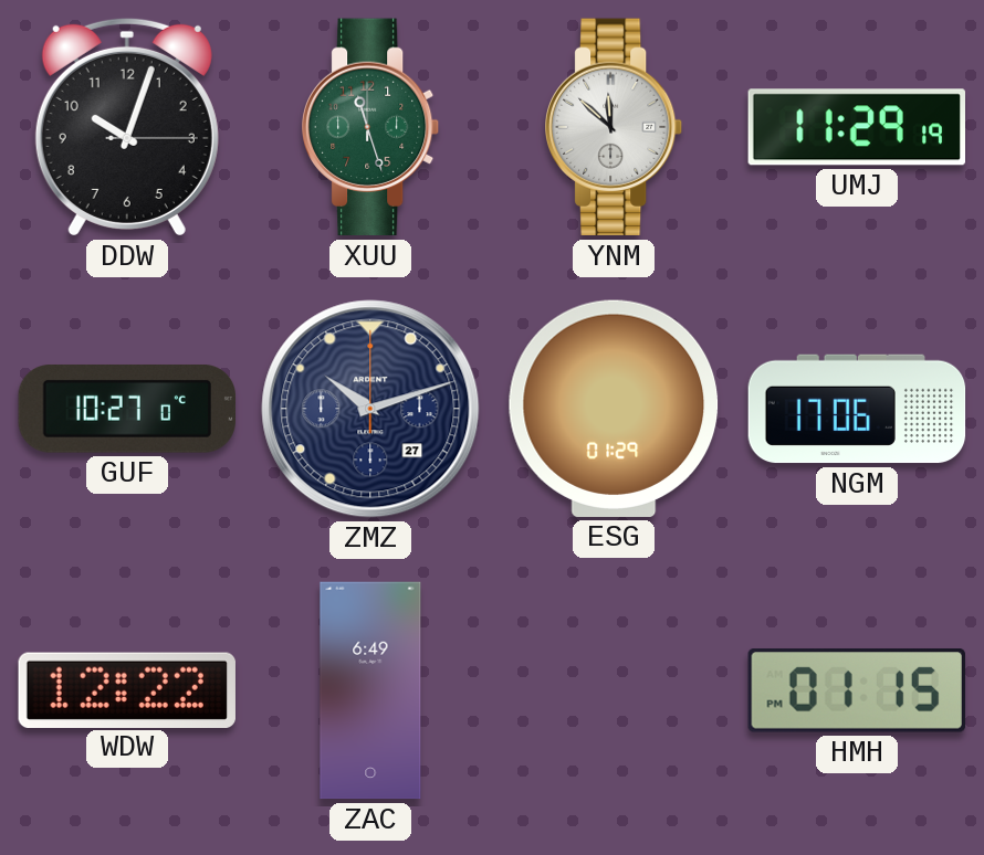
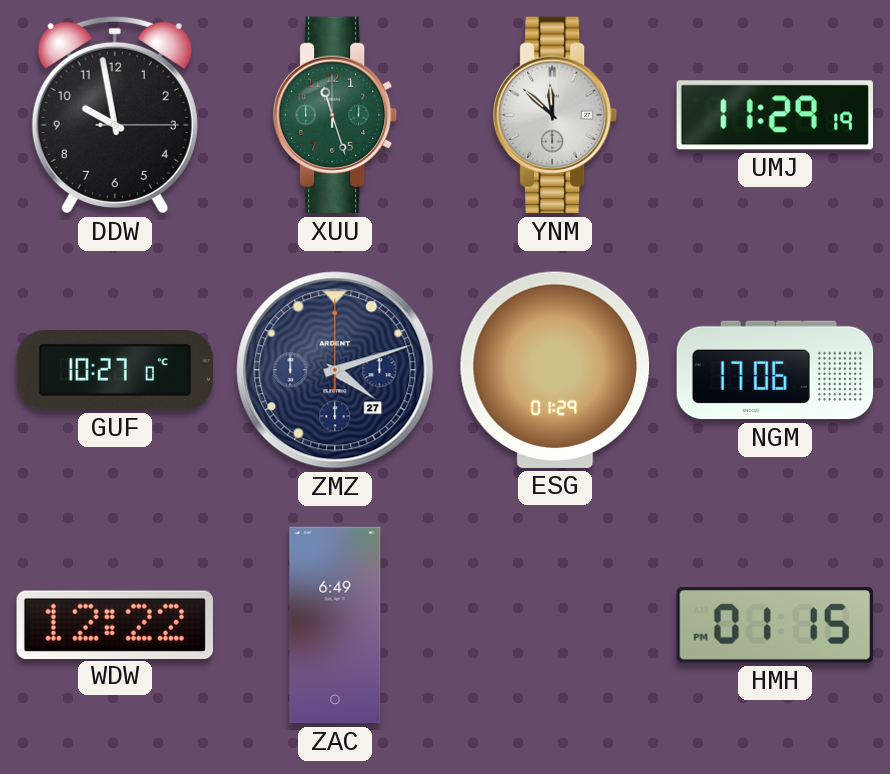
DDW: 10:03 -> 9:58 (115, 115)
ZMZ: 10:12 -> 4:12 (335, 370)
